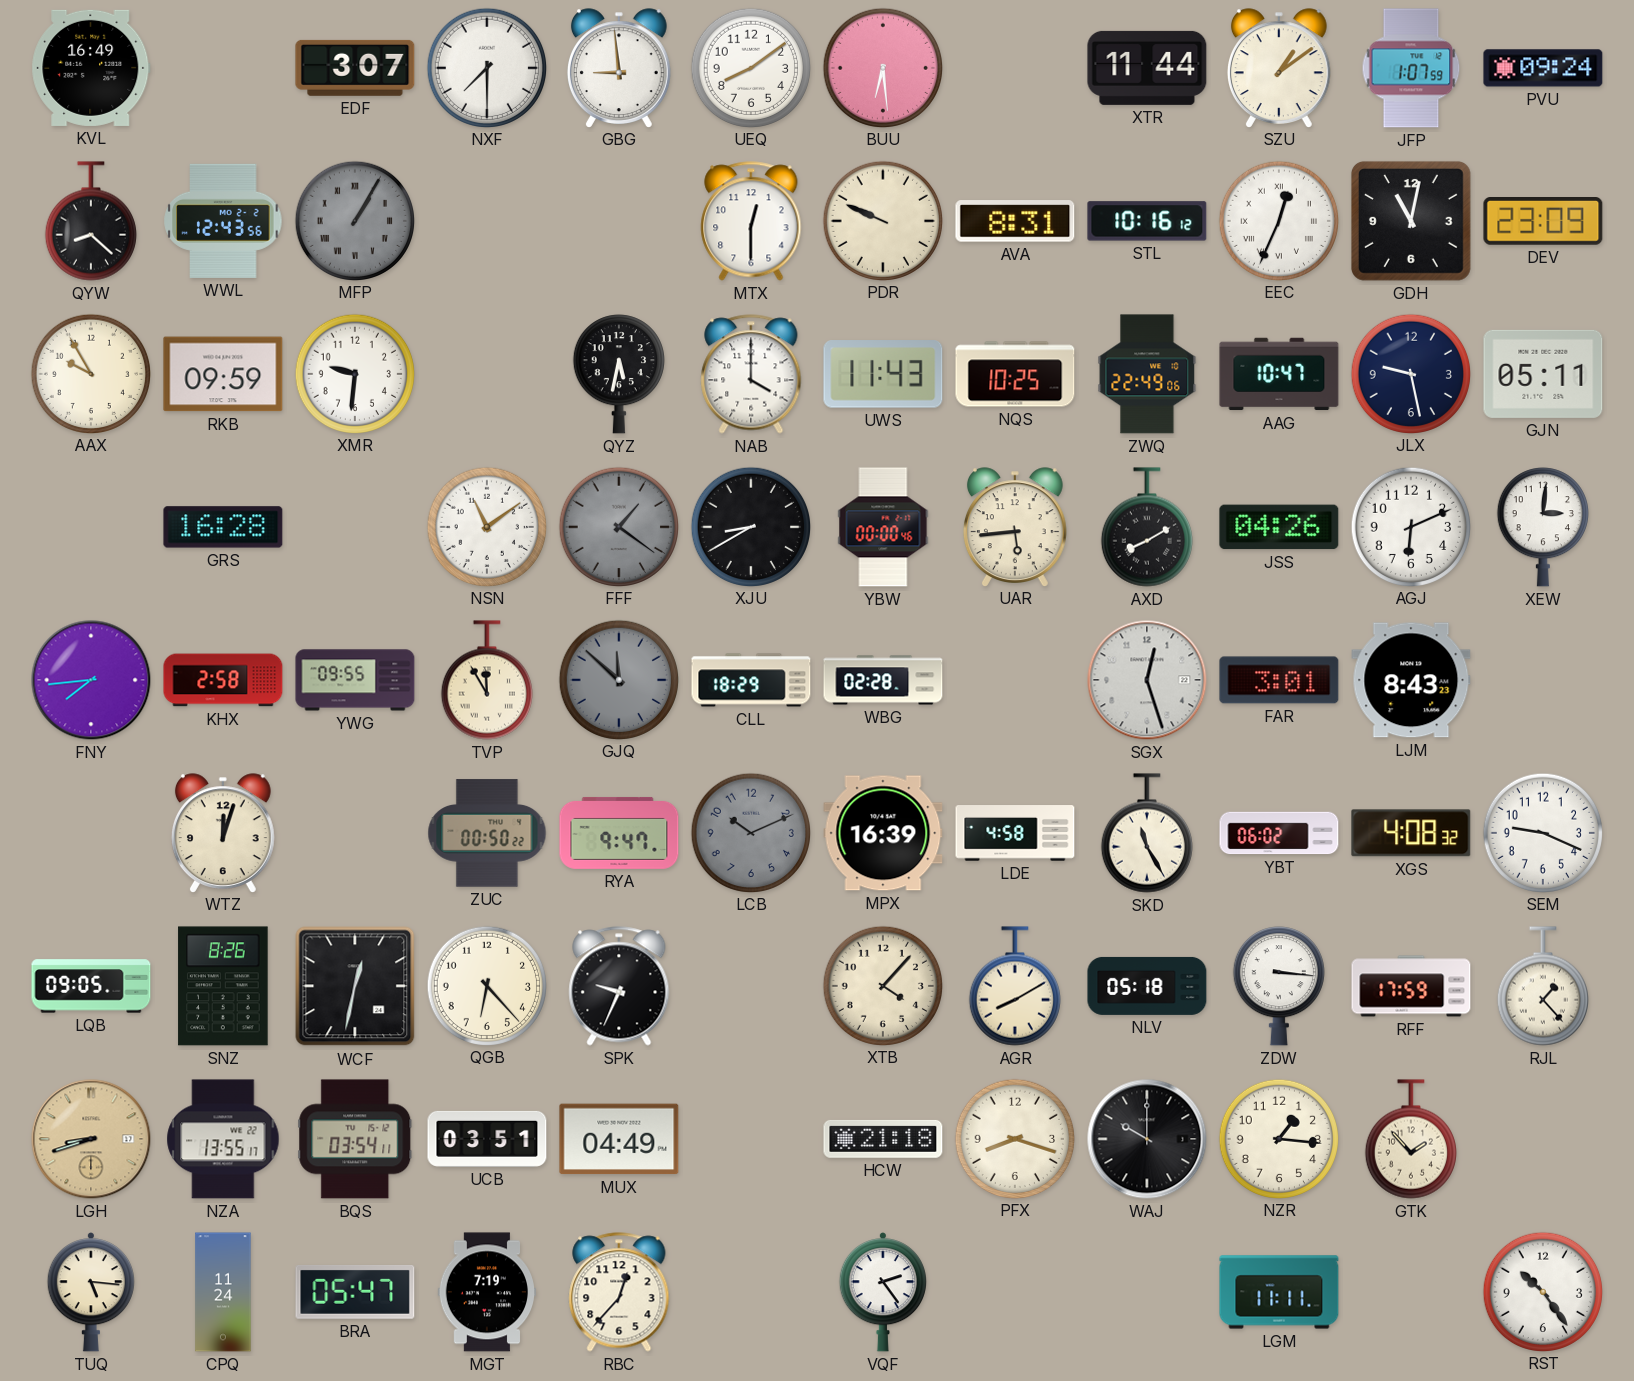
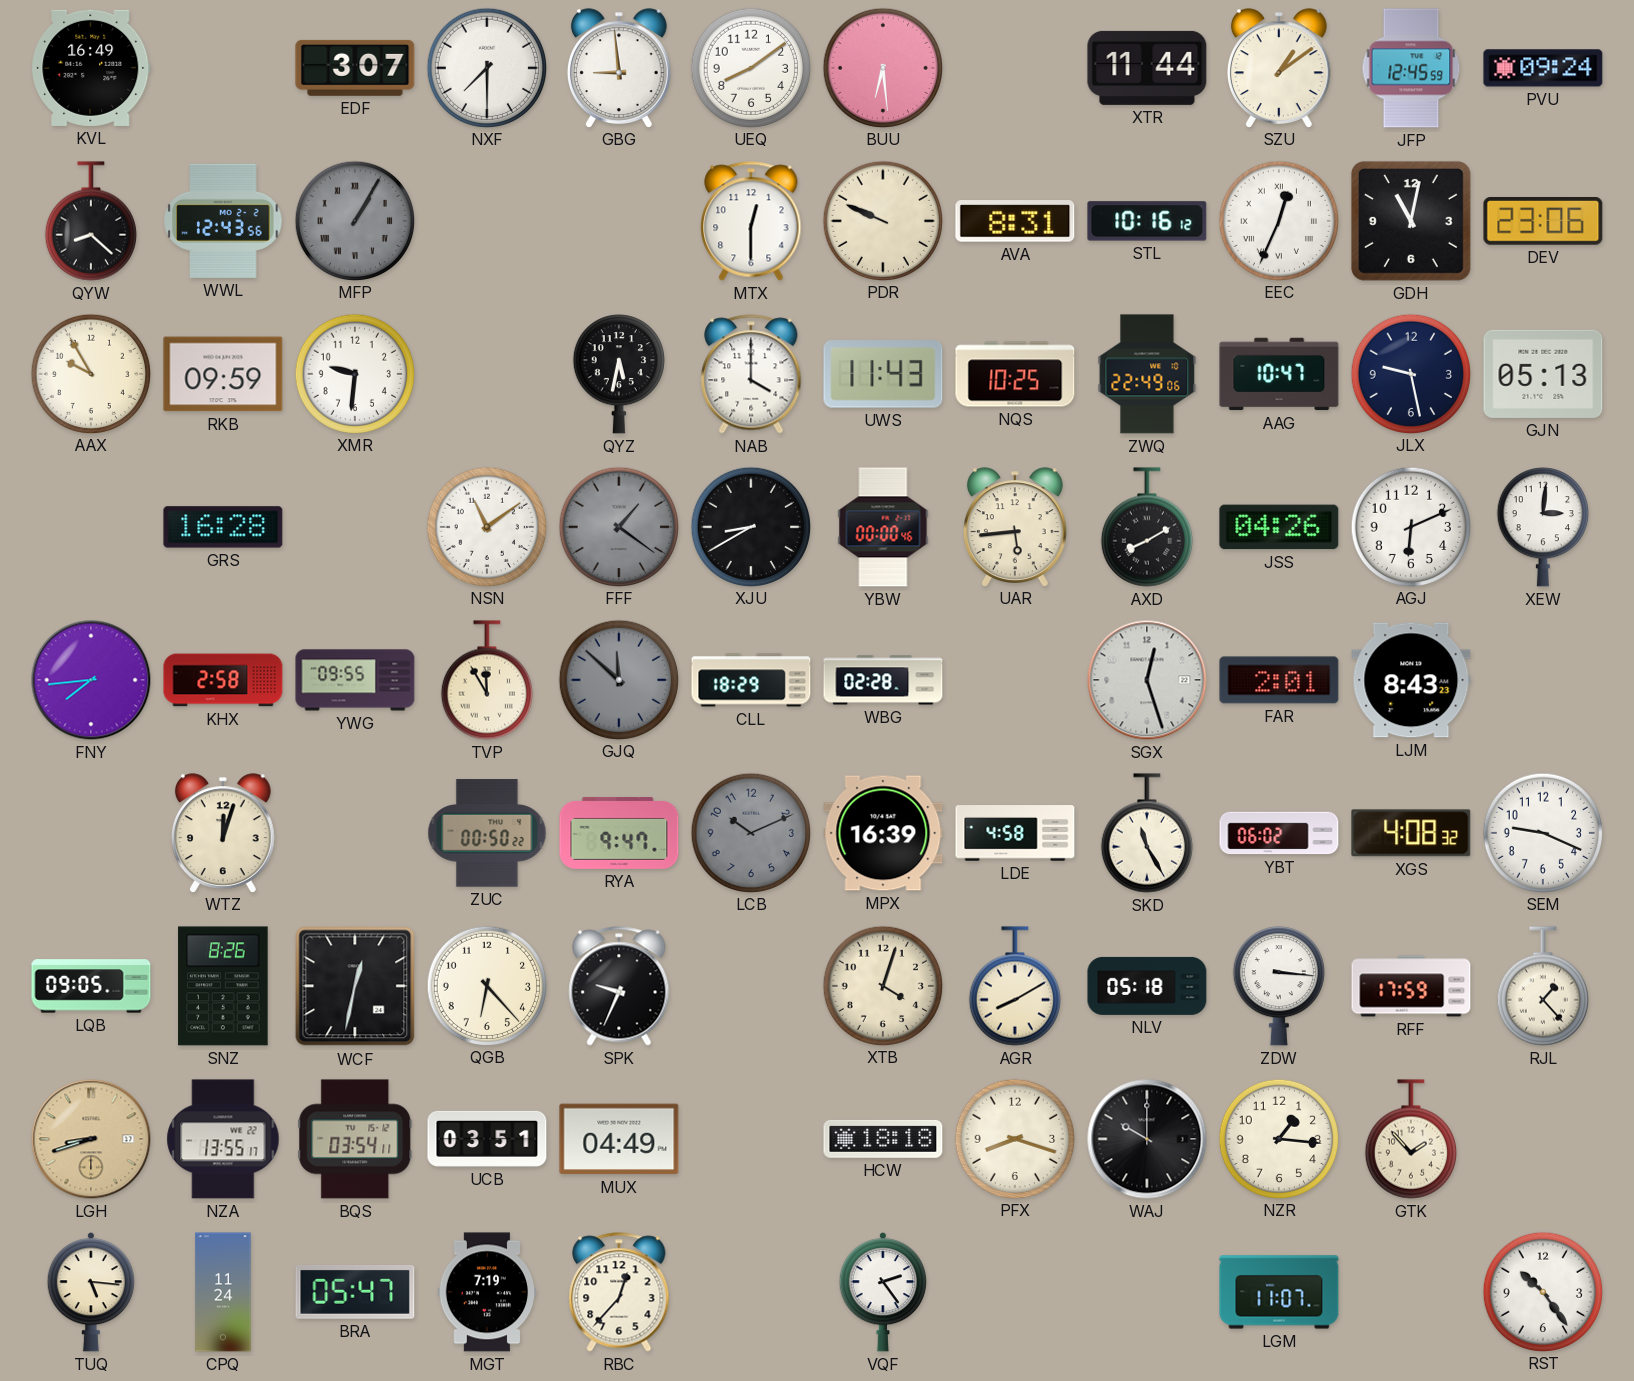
JFP: 1:07 -> 12:45 (1411, 68)
DEV: 23:09 -> 23:06 (1543, 222)
GJN: 05:11 -> 05:13 (1543, 374)
FAR: 3:01 -> 2:01 (1279, 680)
XTB: 4:07 -> 4:03 (882, 985)
HCW: 21:18 -> 18:18 (883, 1139)
LGM: 11:11 -> 11:07 (1279, 1292)
